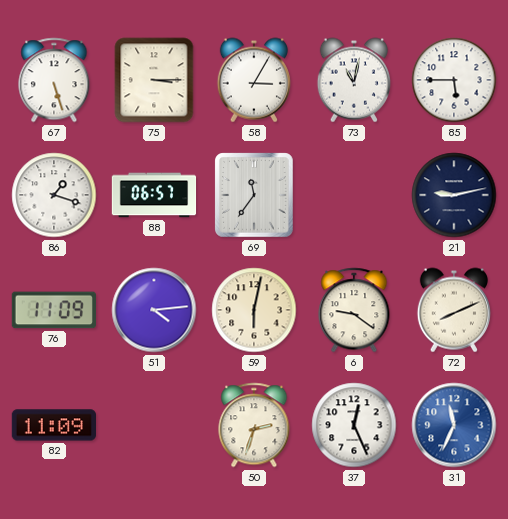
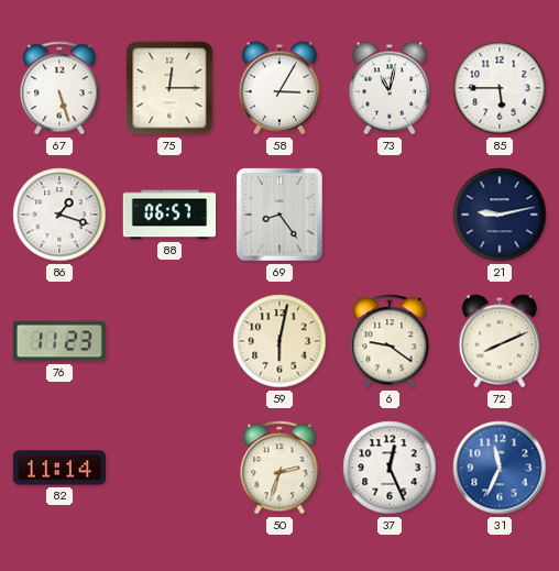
75: 3:15 -> 12:15 (169, 88)
69: 11:36 -> 8:24 (279, 215)
76: 11:09 -> 11:23 (59, 341)
51: 4:14 -> none (154, 310)
82: 11:09 -> 11:14 (58, 468)
